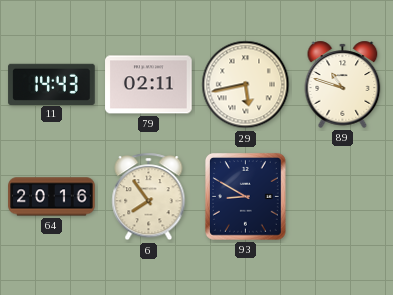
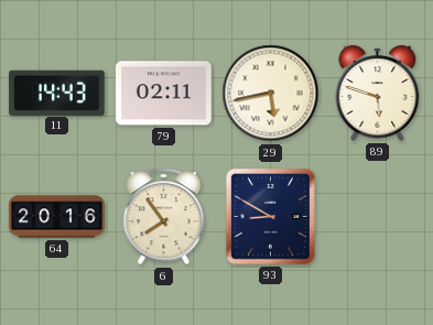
89: 10:48 -> 5:48 (378, 93)
